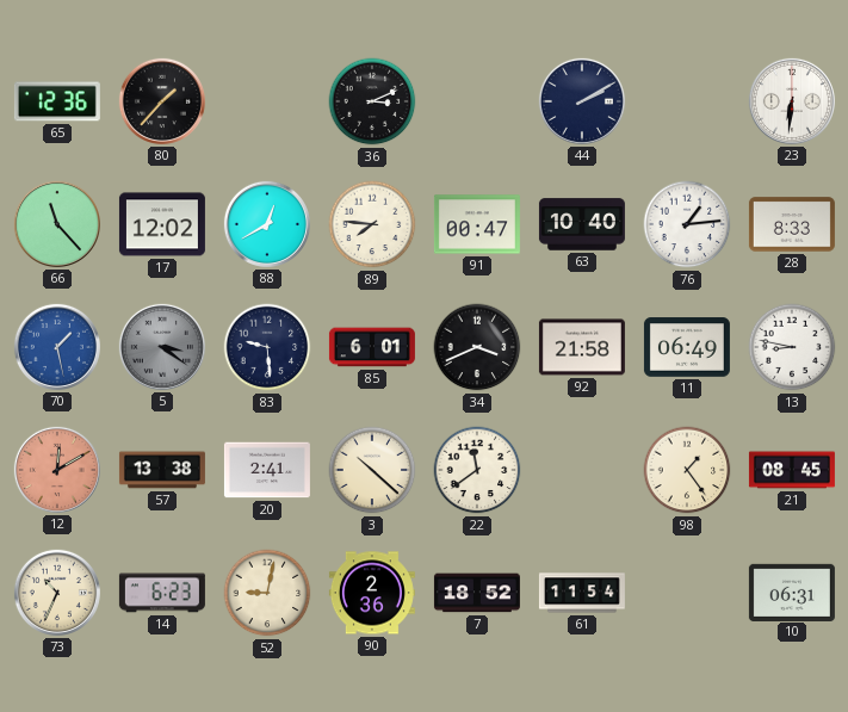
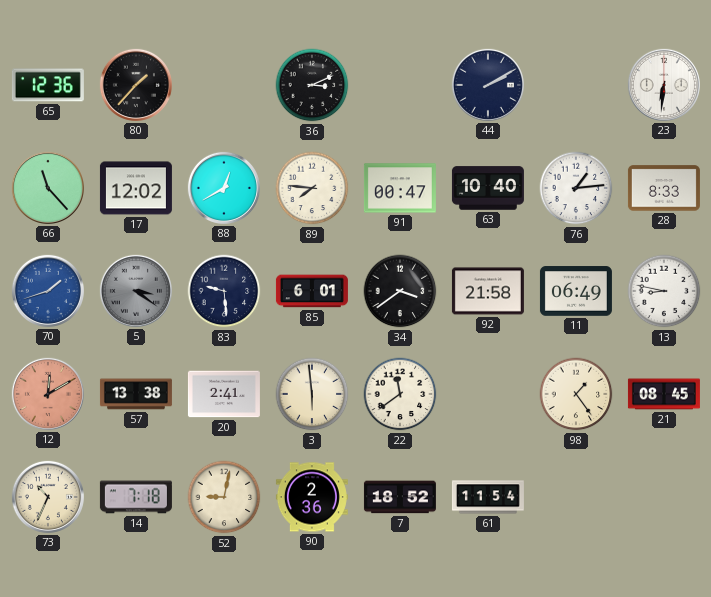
70: 1:28 -> 1:42 (48, 291)
34: 3:41 -> 3:39 (400, 291)
3: 10:22 -> 5:59 (312, 394)
14: 6:23 -> 7:18 (136, 497)
10: 06:31 -> none (792, 592)
